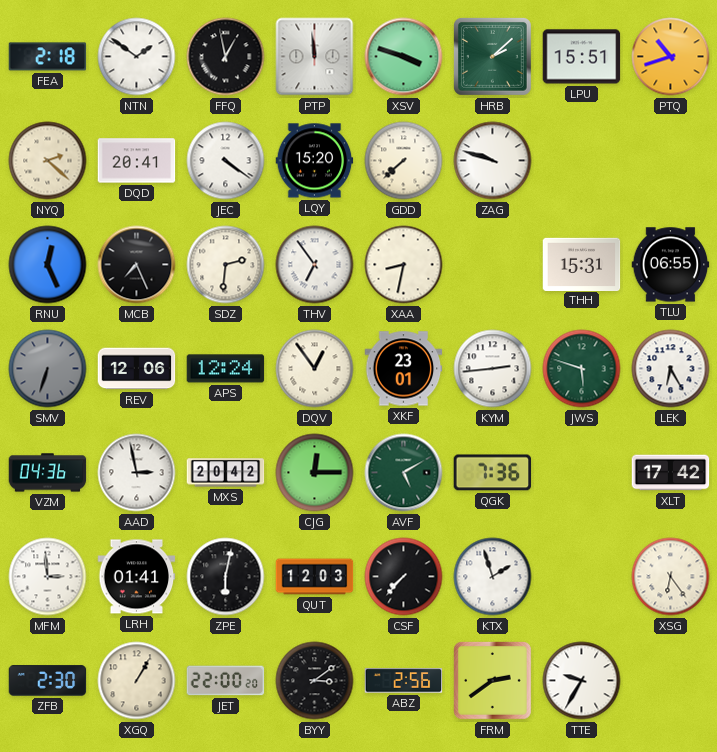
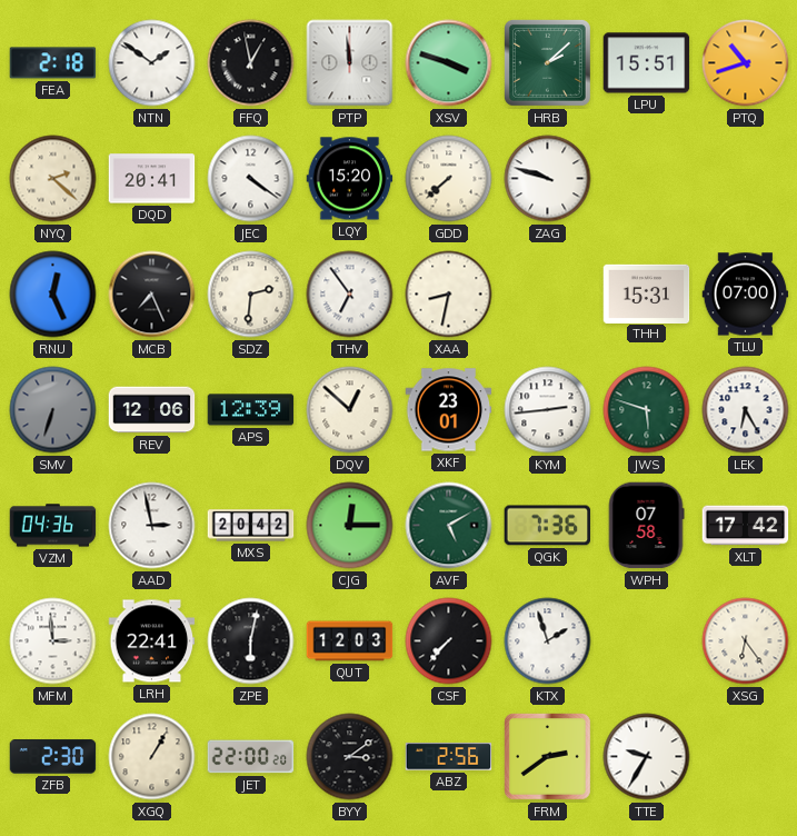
TLU: 06:55 -> 07:00 (746, 295)
APS: 12:24 -> 12:39 (251, 410)
DQV: 12:54 -> 12:52 (350, 410)
WPH: none -> 07:58 (646, 526)
LRH: 01:41 -> 22:41 (152, 641)
